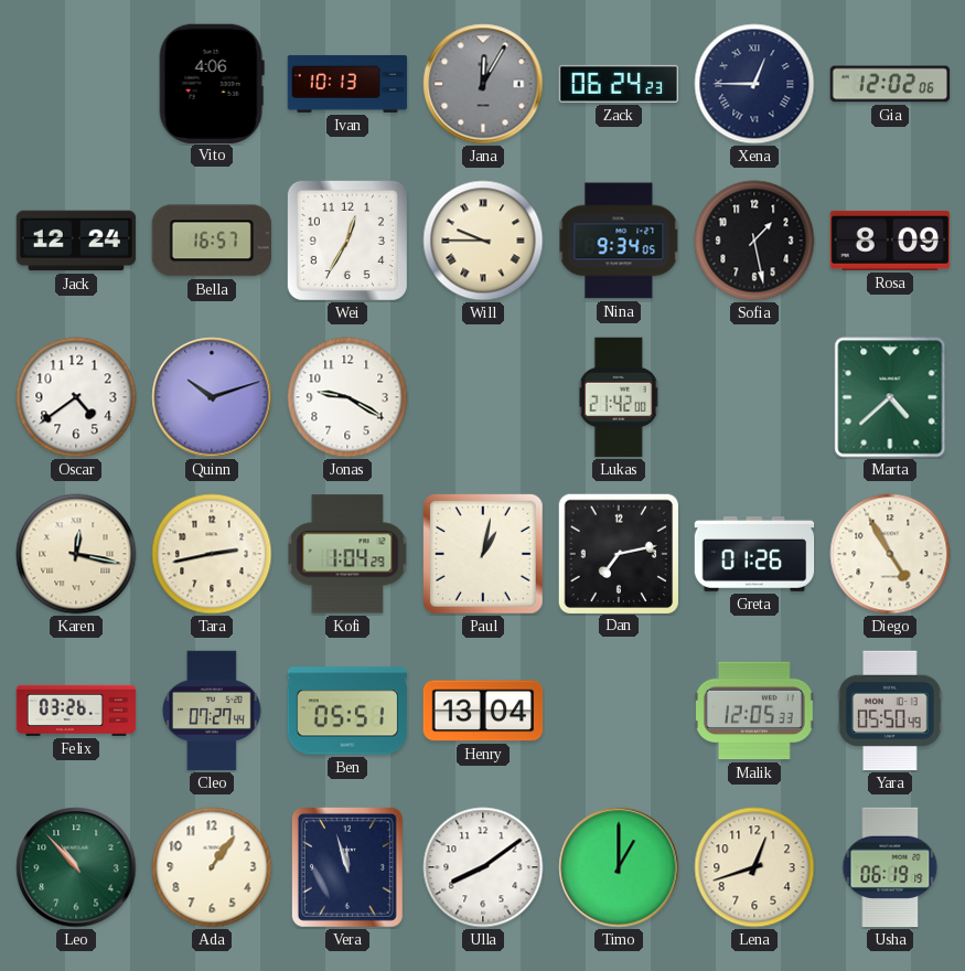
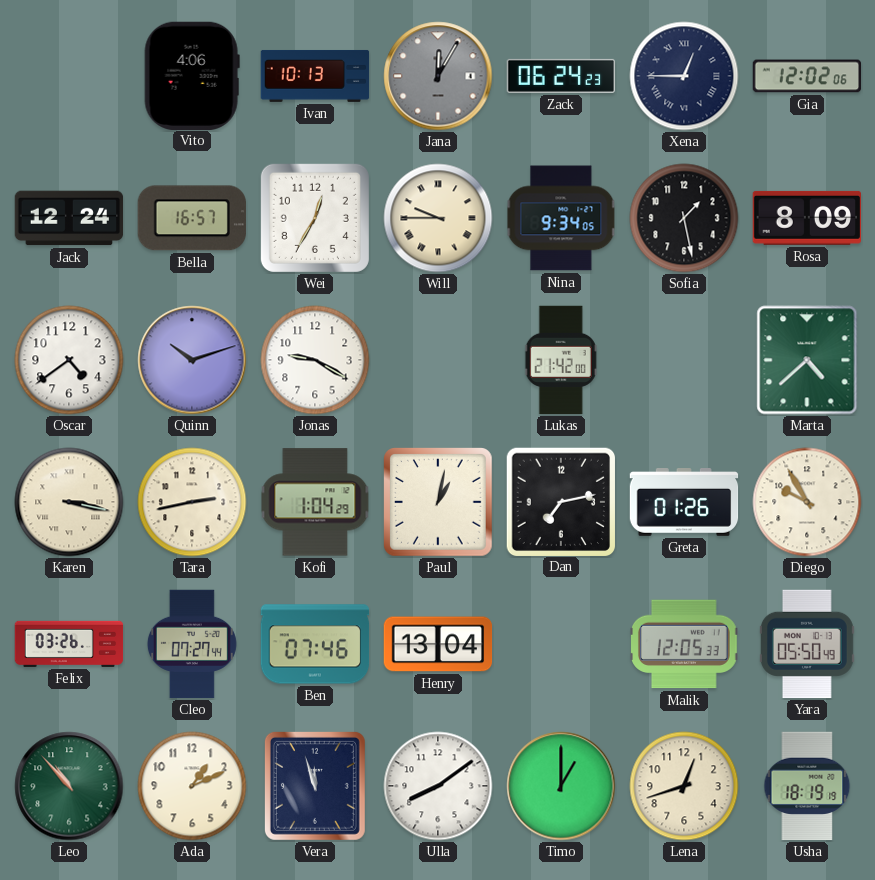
Karen: 12:17 -> 3:17 (69, 502)
Diego: 4:55 -> 9:55 (807, 502)
Ben: 05:51 -> 07:46 (315, 644)
Ada: 1:06 -> 1:11 (192, 786)
Usha: 06:19 -> 18:19 (807, 786)
